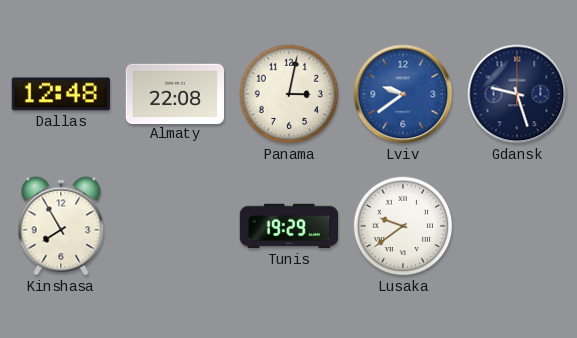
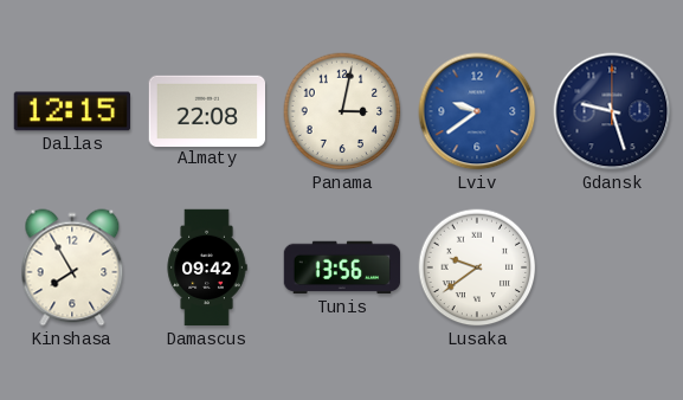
Dallas: 12:48 -> 12:15 (71, 111)
Damascus: none -> 09:42 (207, 267)
Tunis: 19:29 -> 13:56 (342, 267)
